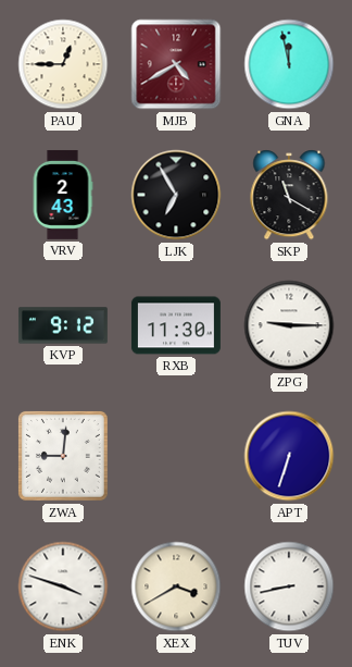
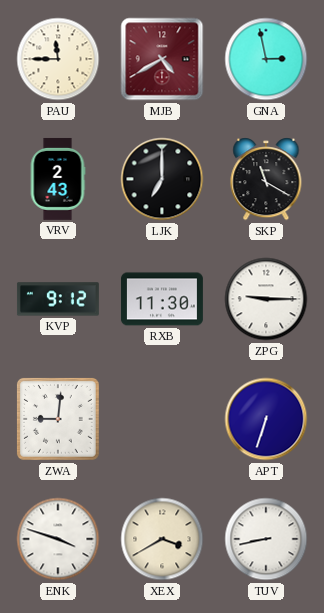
PAU: 12:45 -> 11:45 (58, 59)
GNA: 11:58 -> 2:58 (266, 59)
LJK: 6:55 -> 7:00 (162, 179)
